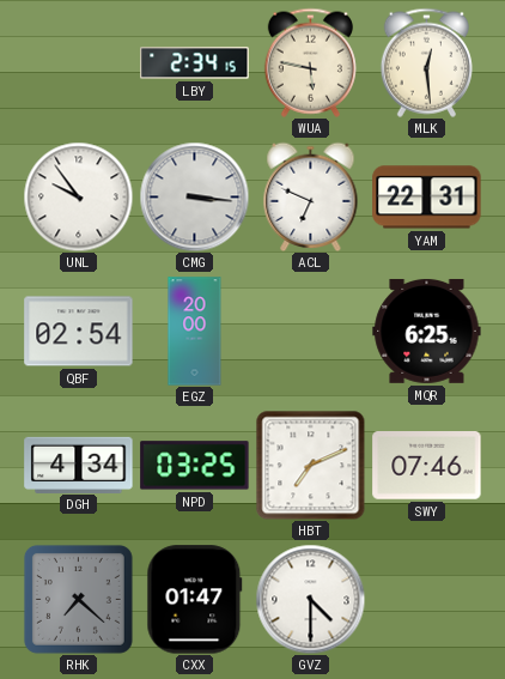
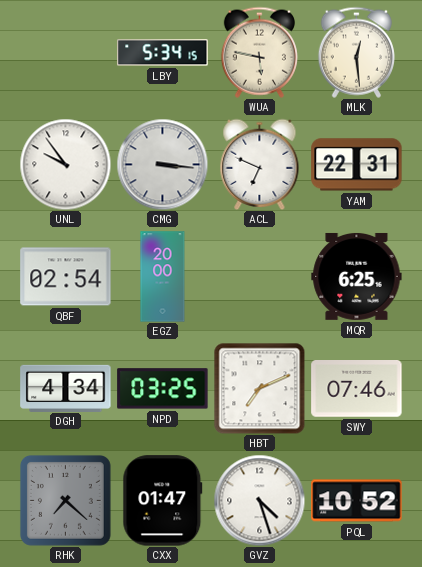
LBY: 2:34 -> 5:34 (163, 53)
GVZ: 4:30 -> 4:27 (259, 500)
PQL: none -> 10:52 (357, 501)
